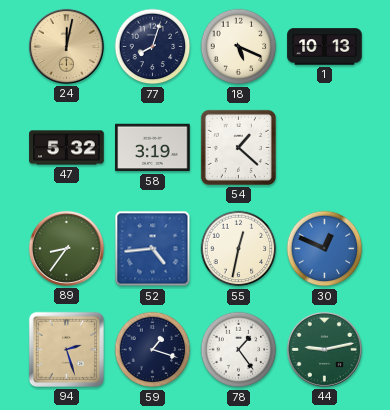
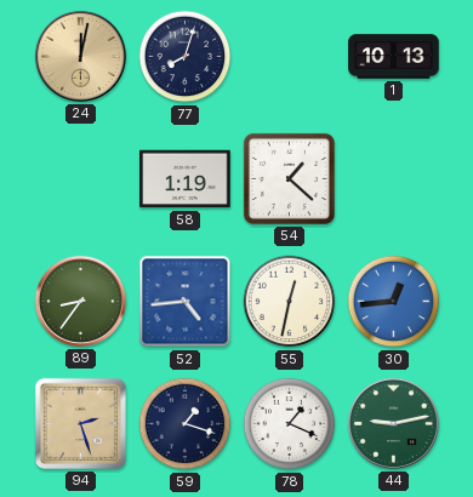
18: 5:19 -> none (239, 47)
47: 5:32 -> none (67, 148)
58: 3:19 -> 1:19 (186, 179)
30: 12:49 -> 12:44 (394, 302)
78: 1:24 -> 1:19 (290, 424)
